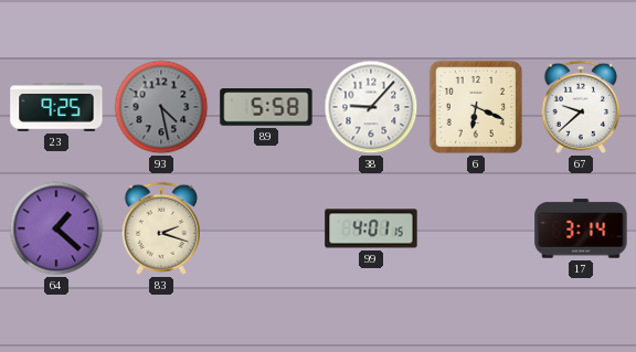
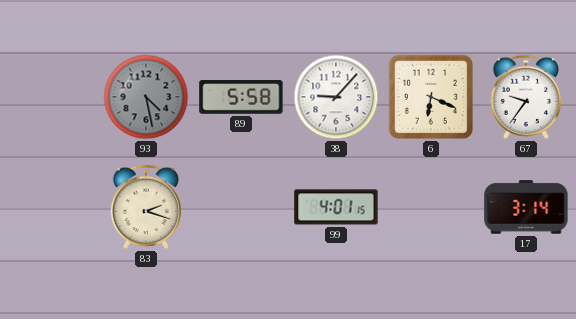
23: 9:25 -> none (56, 107)
67: 9:38 -> 9:36 (525, 97)
64: 1:22 -> none (56, 228)
